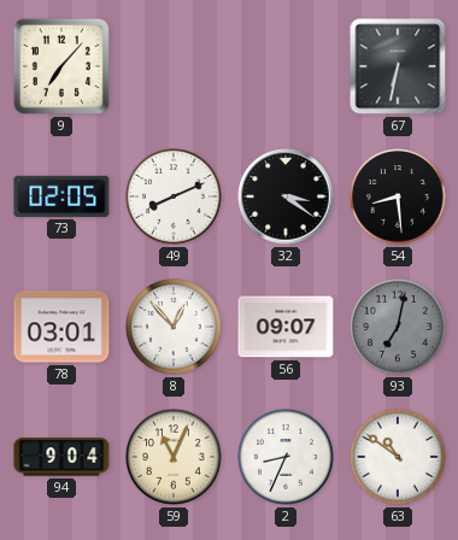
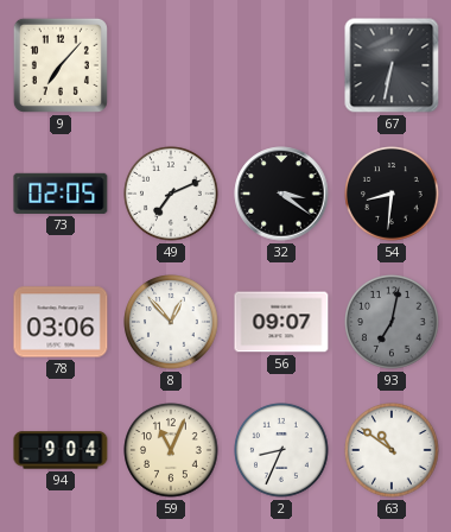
49: 8:11 -> 7:11 (171, 194)
54: 8:29 -> 8:31 (392, 194)
78: 03:01 -> 03:06 (61, 322)
